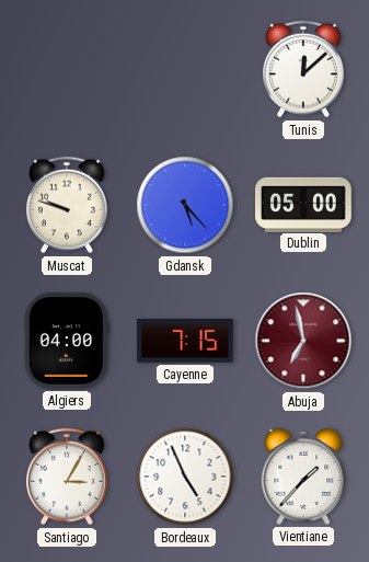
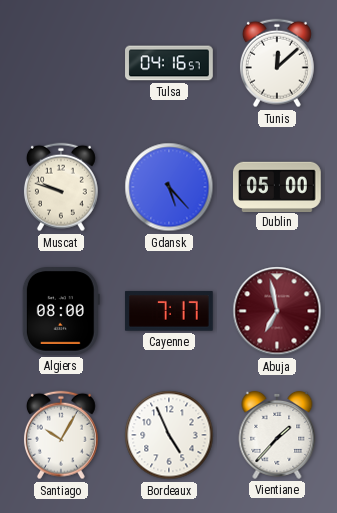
Tulsa: none -> 04:16 (169, 63)
Algiers: 04:00 -> 08:00 (61, 312)
Cayenne: 7:15 -> 7:17 (169, 311)
Santiago: 3:05 -> 10:05 (61, 435)
